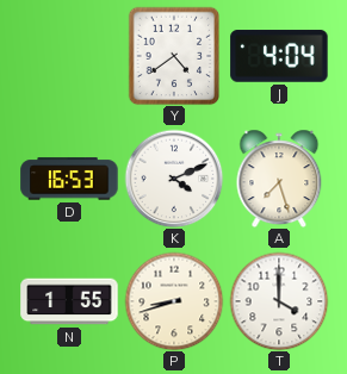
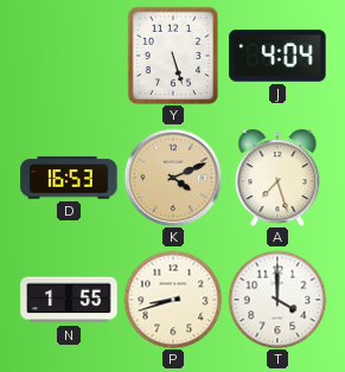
Y: 4:39 -> 5:27 (173, 56)
K dial: white -> champagne (173, 178)
